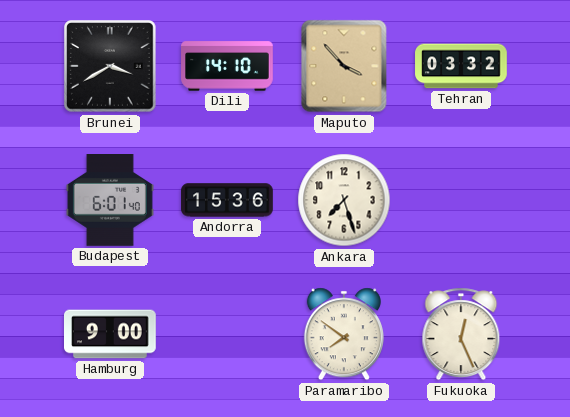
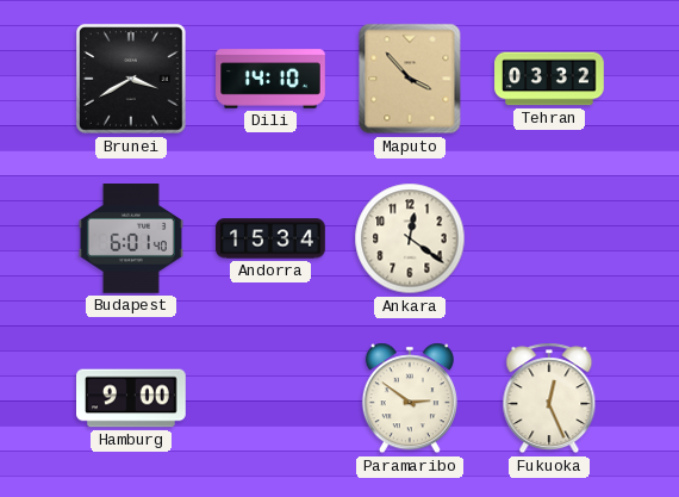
Andorra: 15:36 -> 15:34 (270, 238)
Ankara: 7:27 -> 12:21 (410, 238)
Paramaribo: 7:51 -> 2:51 (410, 398)
